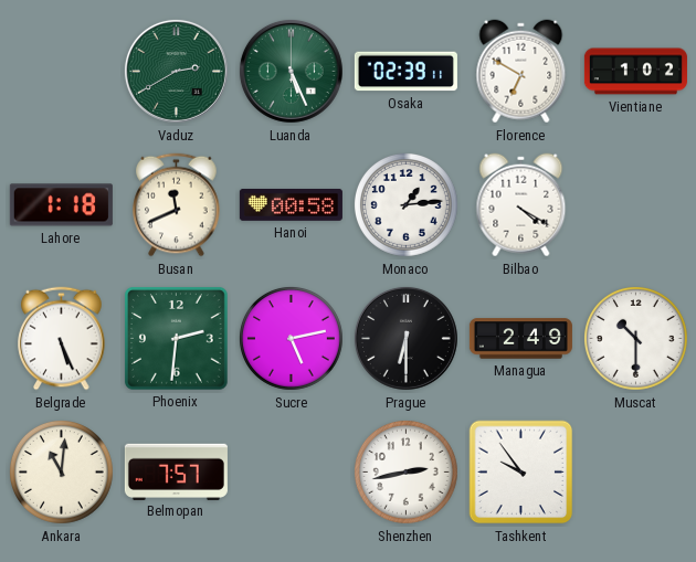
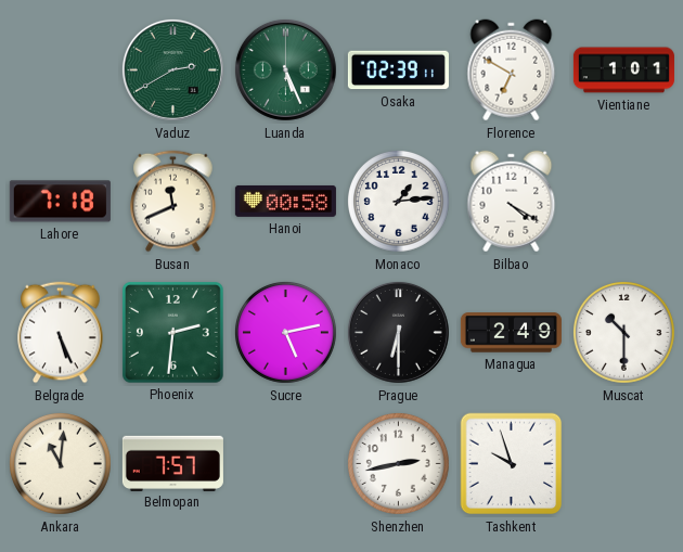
Vientiane: 1:02 -> 1:01 (623, 70)
Lahore: 1:18 -> 7:18 (60, 202)
Tashkent: 9:54 -> 9:57 (512, 464)
